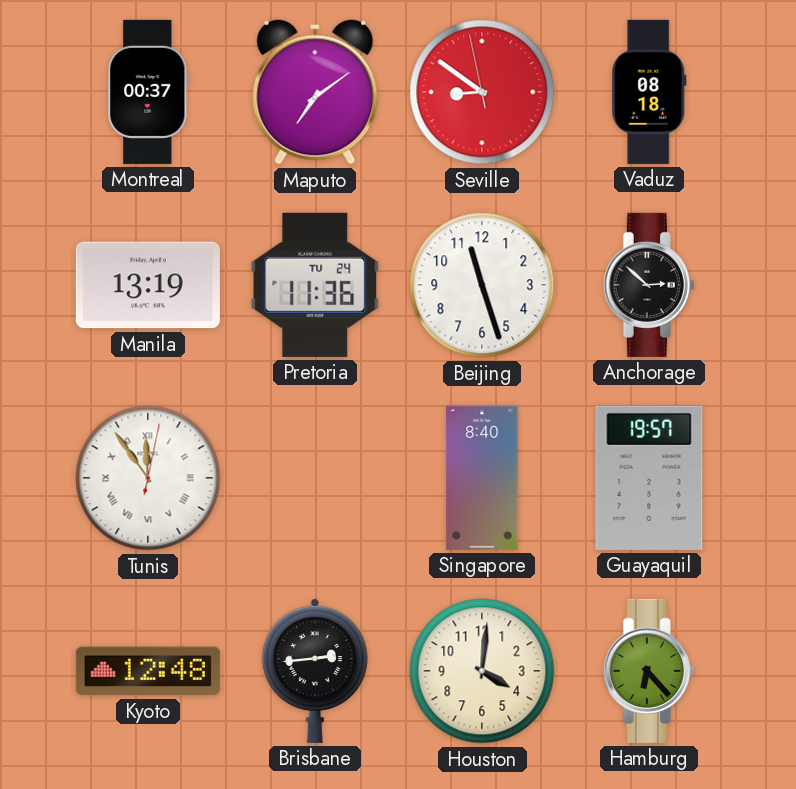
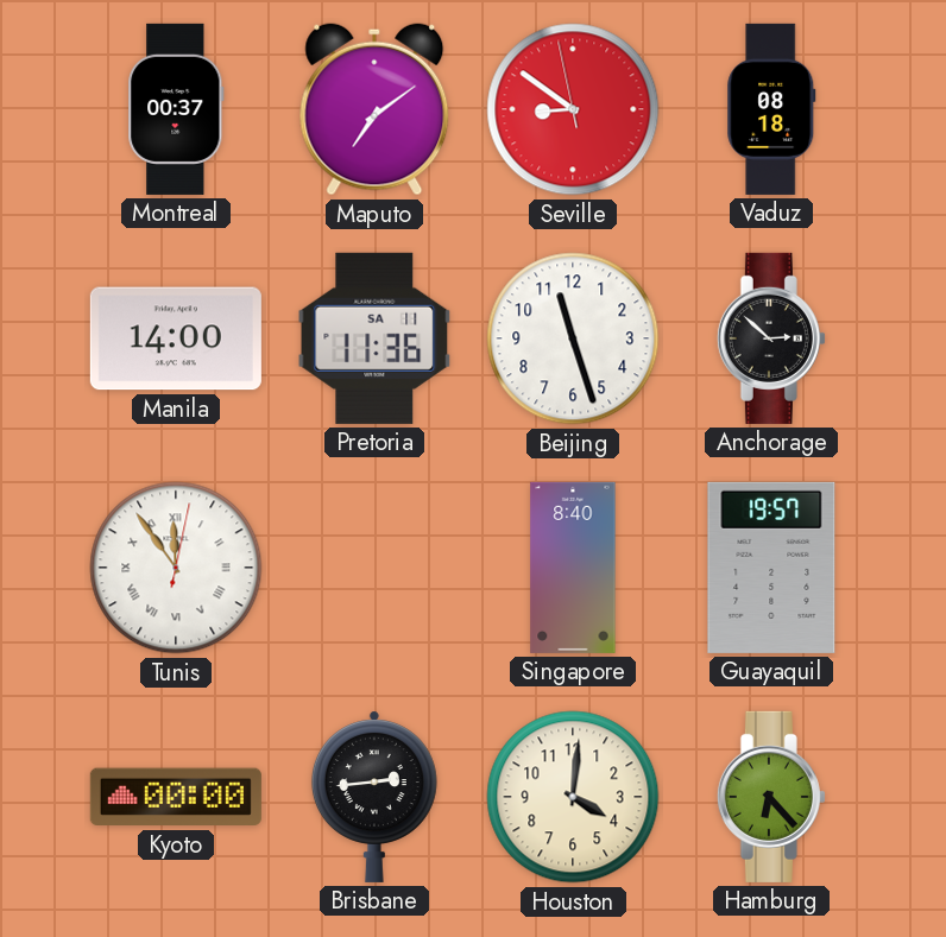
Manila: 13:19 -> 14:00 (176, 338)
Pretoria date: TU 24 -> SA 11 (374, 338)
Kyoto: 12:48 -> 00:00 (176, 797)
